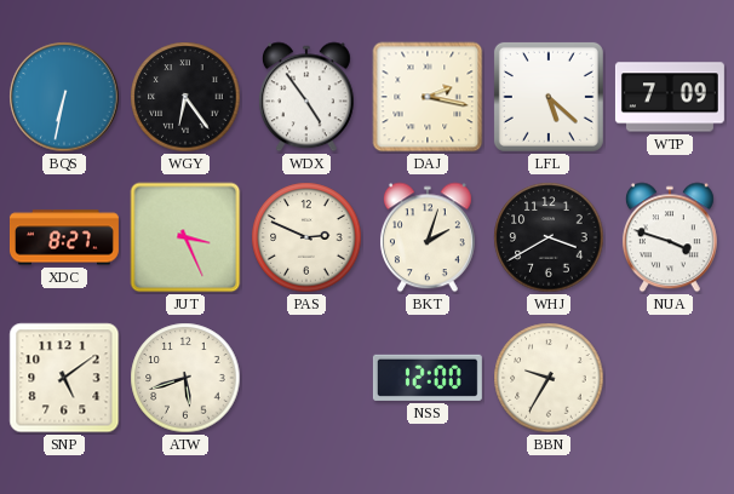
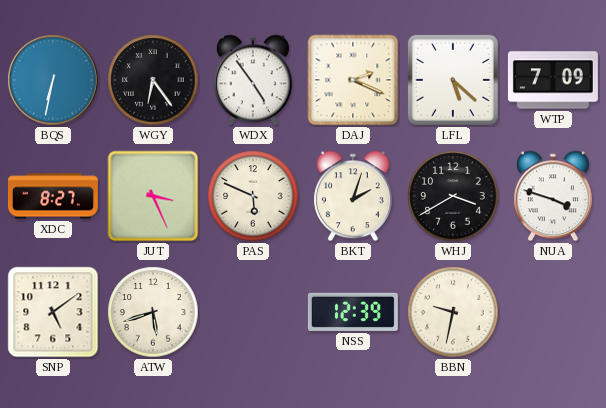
DAJ: 2:17 -> 2:19 (353, 80)
PAS: 2:49 -> 5:49 (253, 196)
NSS: 12:00 -> 12:39 (353, 312)
BBN: 9:35 -> 9:32 (453, 312)
